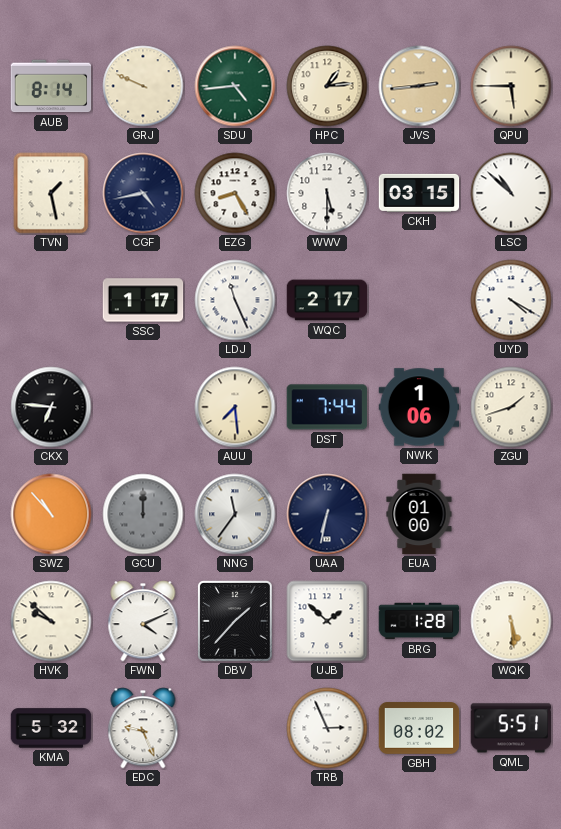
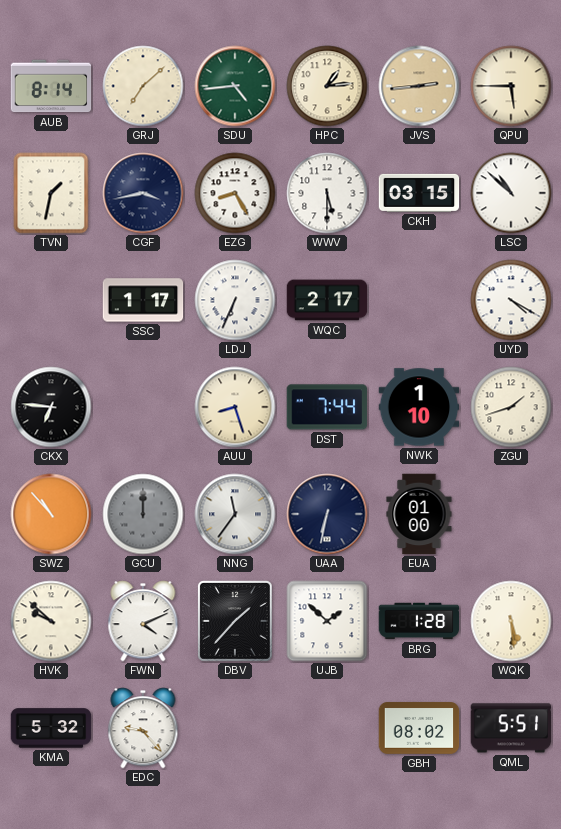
GRJ: 9:49 -> 7:08 (143, 86)
TVN: 1:28 -> 1:32 (51, 193)
CGF: 4:43 -> 3:43 (143, 193)
LDJ: 11:26 -> 6:34 (235, 300)
AUU: 7:29 -> 8:27 (235, 407)
NWK: 1:06 -> 1:10 (419, 407)
EDC: 9:26 -> 9:23 (143, 728)
TRB: 2:56 -> none (327, 728)
